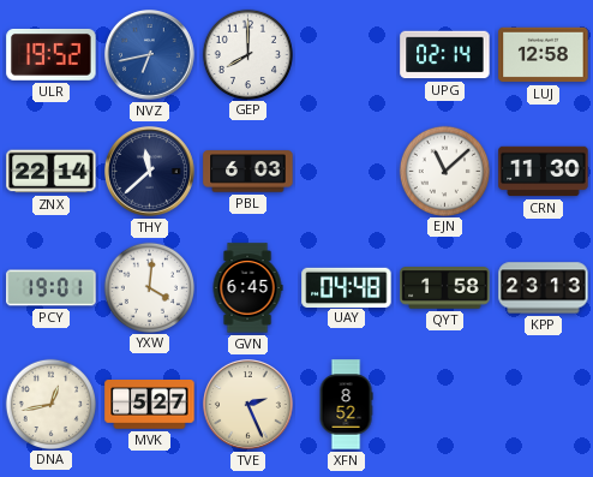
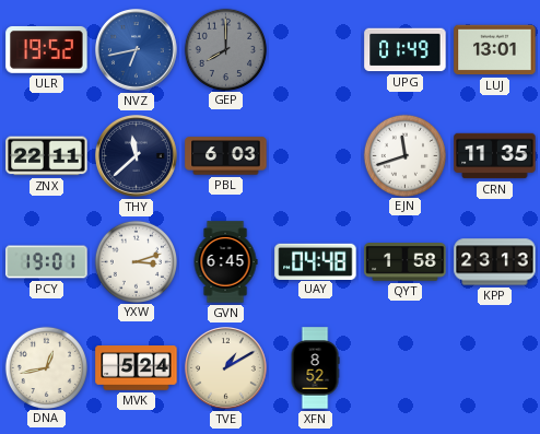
GEP dial: white -> grey (225, 49)
UPG: 02:14 -> 01:49 (406, 50)
LUJ: 12:58 -> 13:01 (495, 50)
ZNX: 22:14 -> 22:11 (47, 156)
EJN: 11:08 -> 11:42 (404, 155)
CRN: 11:30 -> 11:35 (495, 156)
YXW: 4:01 -> 3:12 (136, 261)
MVK: 5:27 -> 5:24 (137, 368)
TVE: 2:26 -> 1:10 (226, 368)
